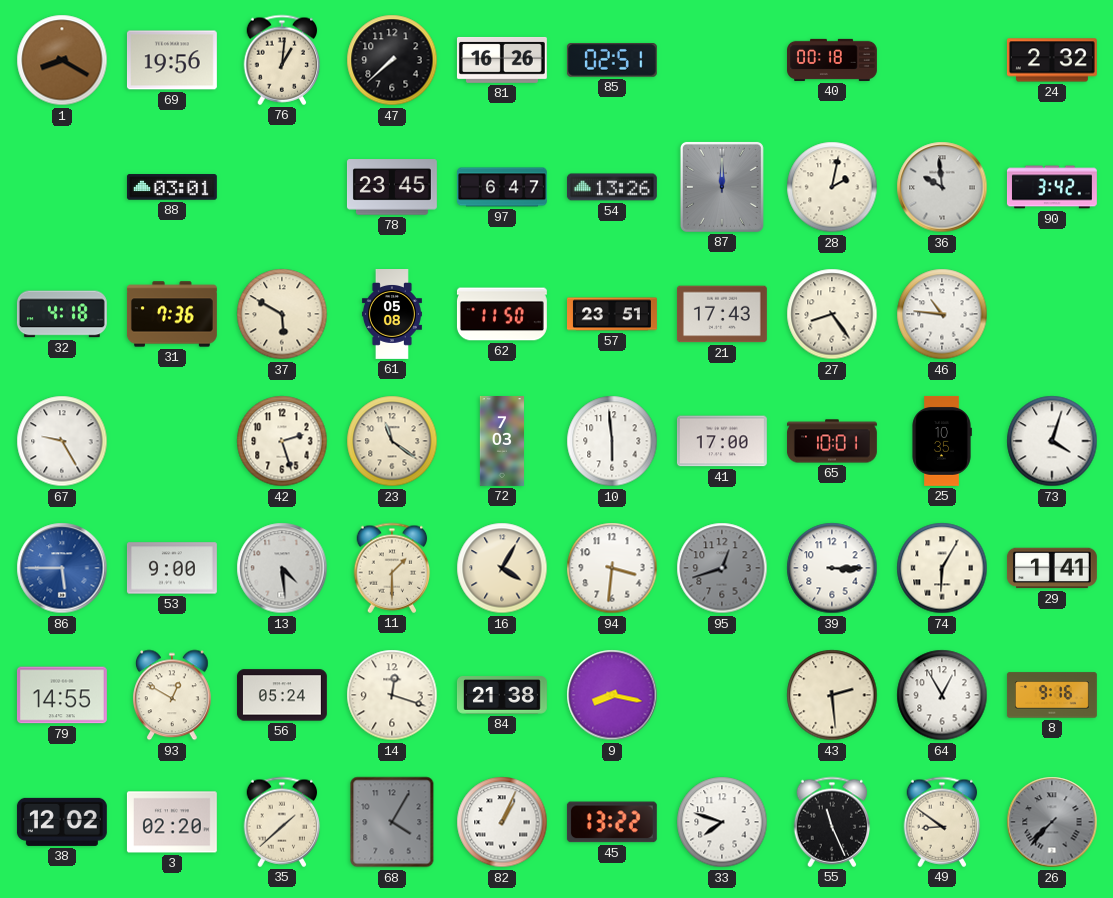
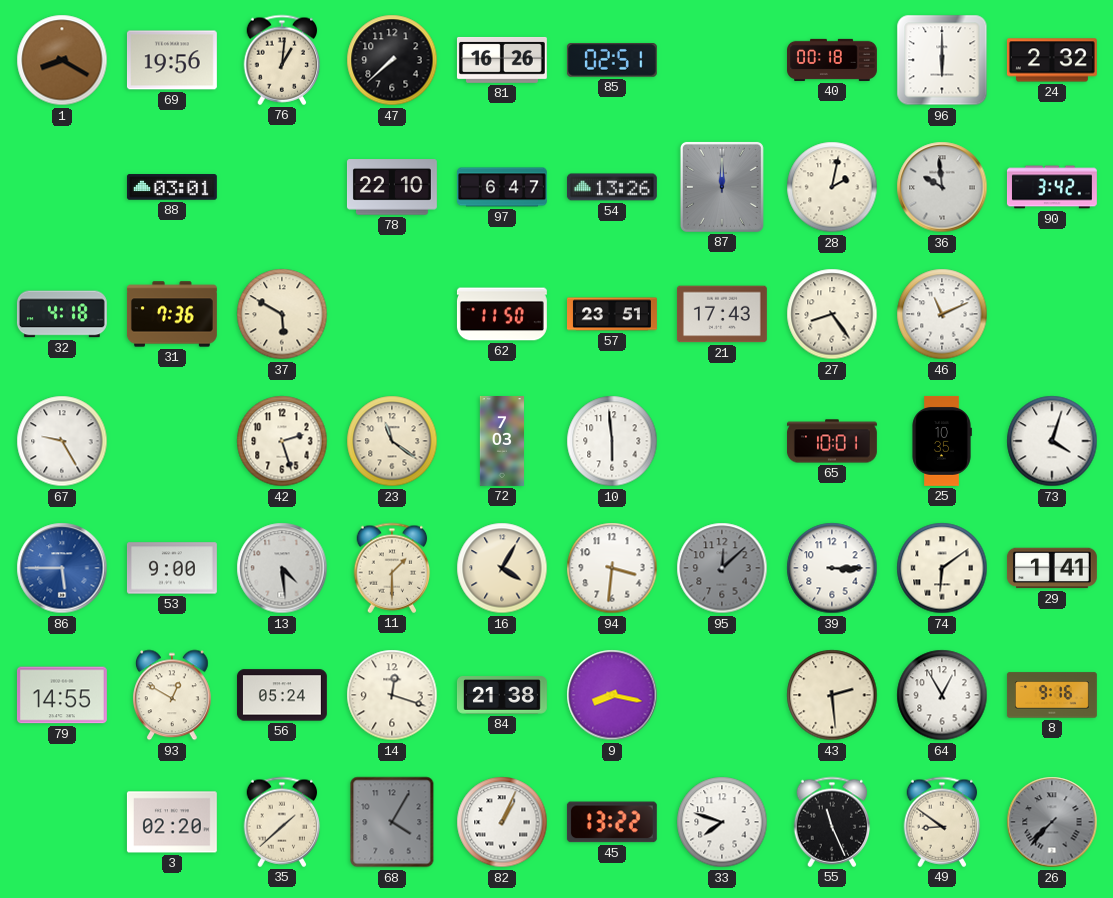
96: none -> 6:00 (942, 60)
78: 23:45 -> 22:10 (392, 187)
61: 05:08 -> none (392, 315)
46: 10:46 -> 11:11 (942, 314)
41: 17:00 -> none (722, 441)
95: 12:42 -> 12:08 (722, 568)
74: 6:05 -> 6:09 (942, 568)
38: 12:02 -> none (62, 822)
